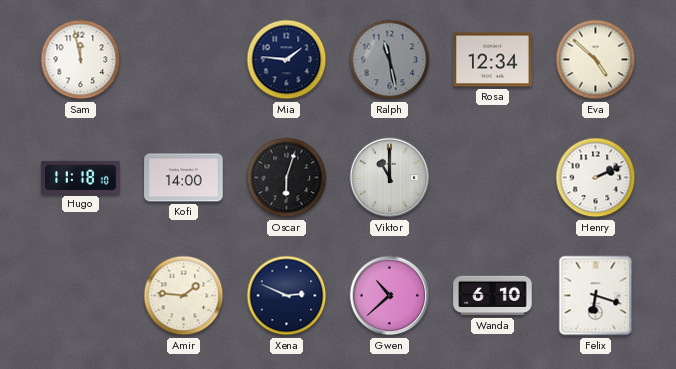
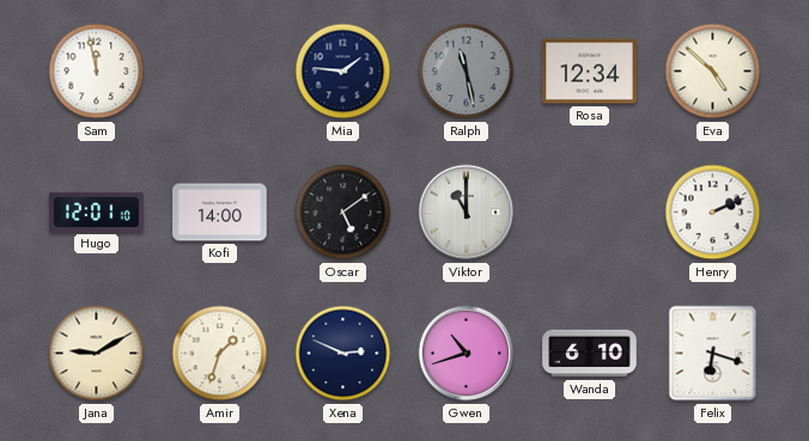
Hugo: 11:18 -> 12:01 (97, 212)
Oscar: 6:03 -> 5:09 (343, 213)
Jana: none -> 9:10 (97, 354)
Amir: 1:46 -> 1:33 (220, 354)
Gwen: 10:38 -> 10:42 (467, 354)
